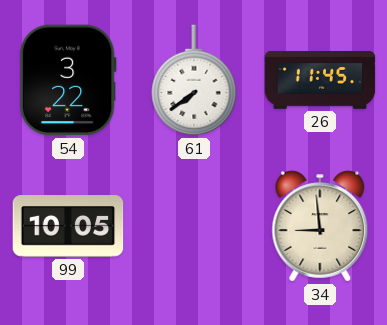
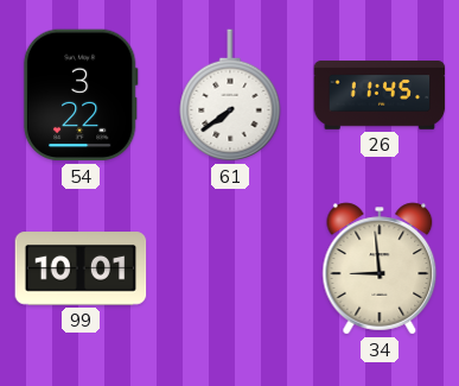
99: 10:05 -> 10:01 (81, 268)
